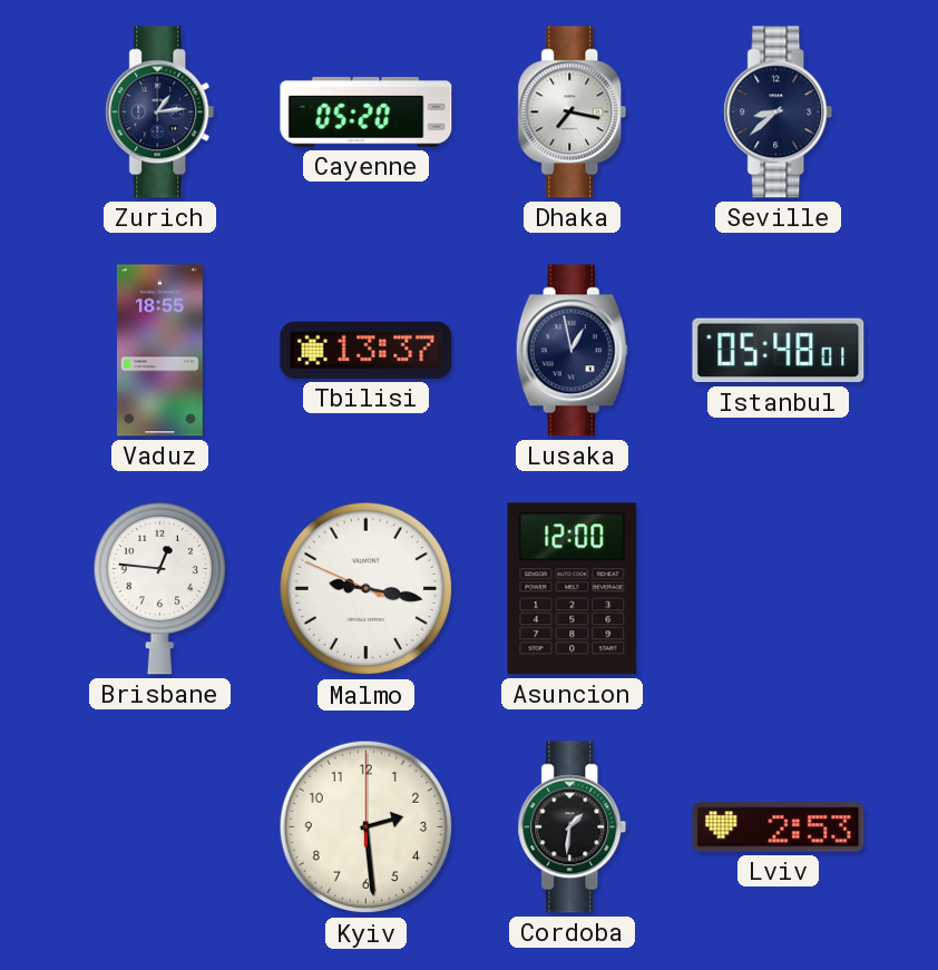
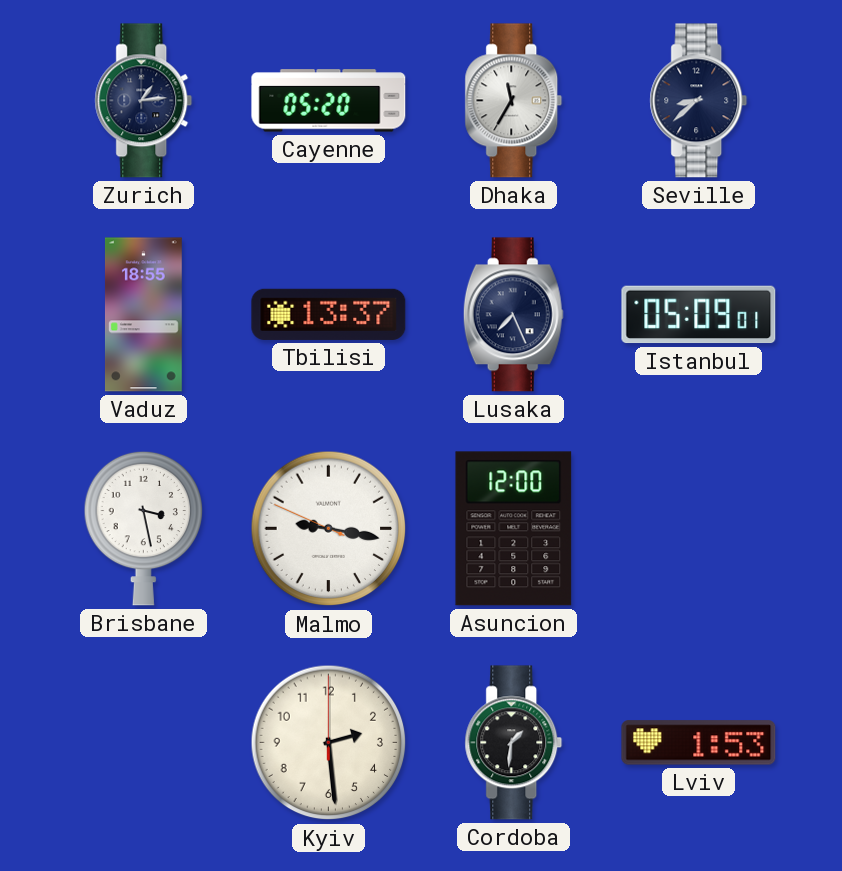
Dhaka: 7:17 -> 11:35 (514, 101)
Lusaka: 12:58 -> 7:26 (513, 315)
Istanbul: 05:48 -> 05:09 (699, 315)
Brisbane: 12:46 -> 3:28 (143, 528)
Lviv: 2:53 -> 1:53 (699, 743)
